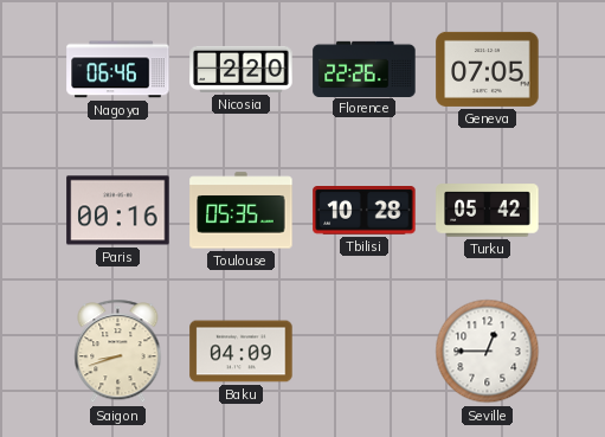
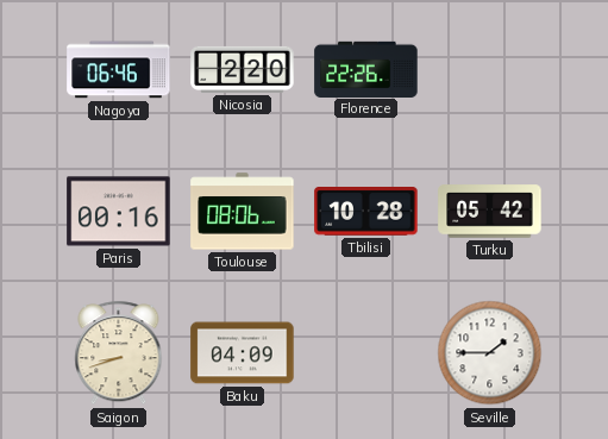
Geneva: 07:05 -> none (488, 69)
Toulouse: 05:35 -> 08:06 (243, 212)
Seville: 12:45 -> 1:45 (490, 353)
